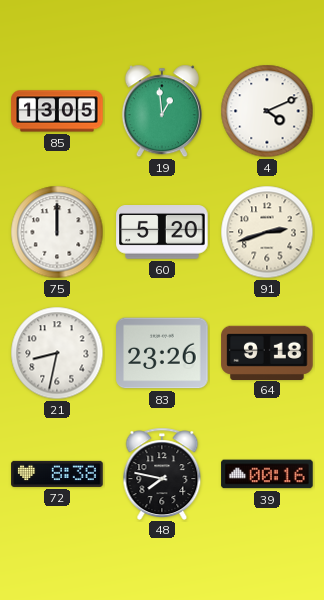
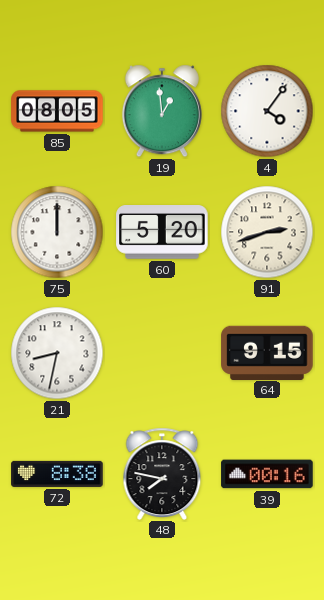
85: 13:05 -> 08:05 (57, 111)
4: 4:11 -> 4:06 (267, 111)
83: 23:26 -> none (162, 353)
64: 9:18 -> 9:15 (267, 352)
